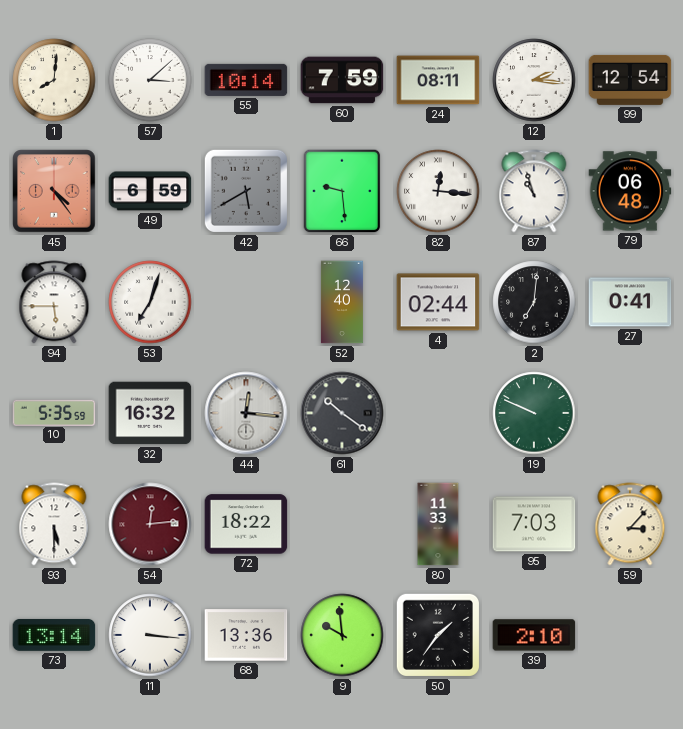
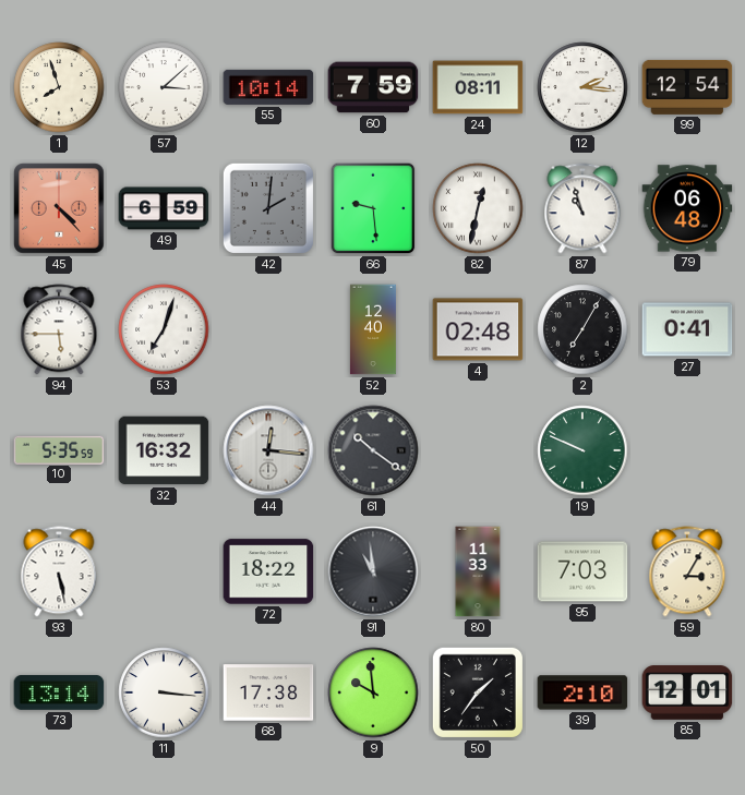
1: 8:01 -> 7:57 (59, 87)
45: 4:24 -> 4:23 (59, 208)
42: 5:40 -> 2:01 (268, 208)
82: 12:16 -> 12:32 (478, 208)
4: 02:44 -> 02:48 (478, 329)
2: 7:01 -> 7:05 (582, 329)
93: 5:30 -> 5:28 (59, 571)
54: 12:14 -> none (150, 524)
91: none -> 10:59 (373, 571)
59: 3:07 -> 3:05 (687, 571)
68: 13:36 -> 17:38 (268, 692)
85: none -> 12:01 (687, 692)
